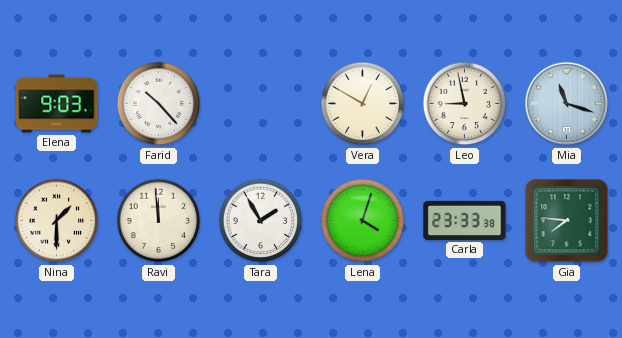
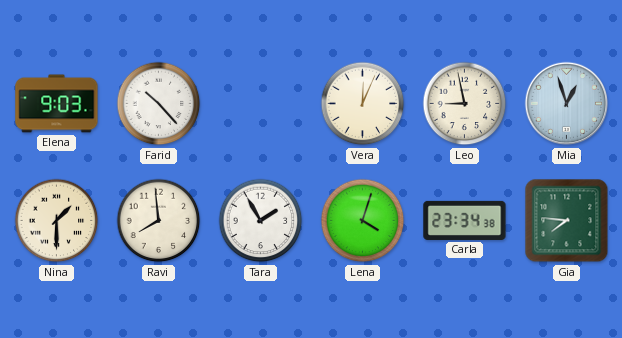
Vera: 12:50 -> 12:04 (363, 104)
Mia: 11:18 -> 12:57 (567, 104)
Ravi: 11:59 -> 7:59 (159, 221)
Carla: 23:33 -> 23:34 (465, 220)
